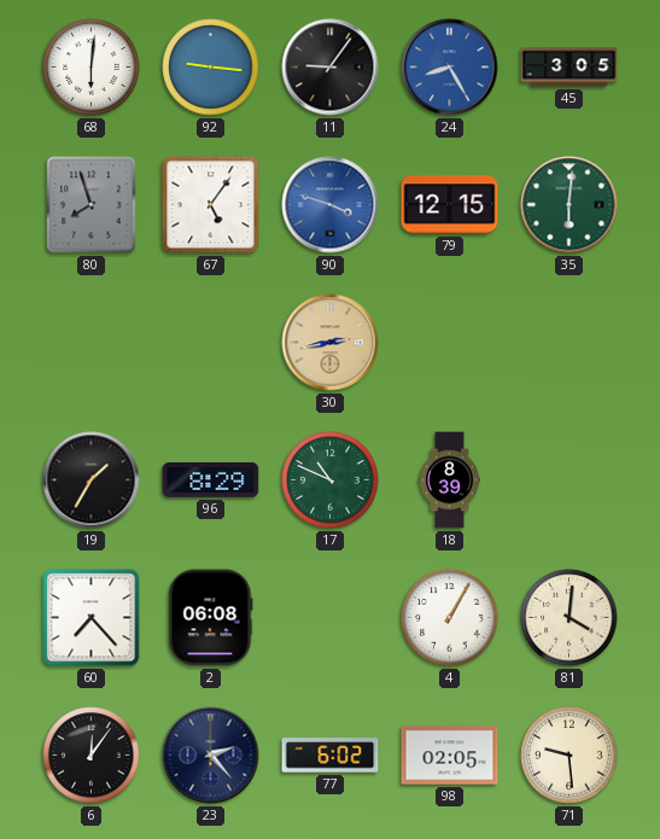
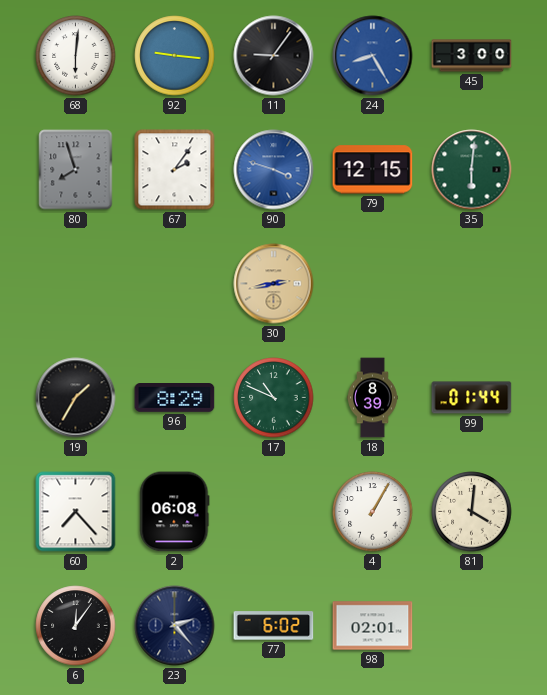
45: 3:05 -> 3:00 (472, 56)
67: 5:06 -> 2:06 (175, 170)
99: none -> 01:44 (472, 398)
98: 02:05 -> 02:01 (373, 626)
71: 9:29 -> none (570, 756)
